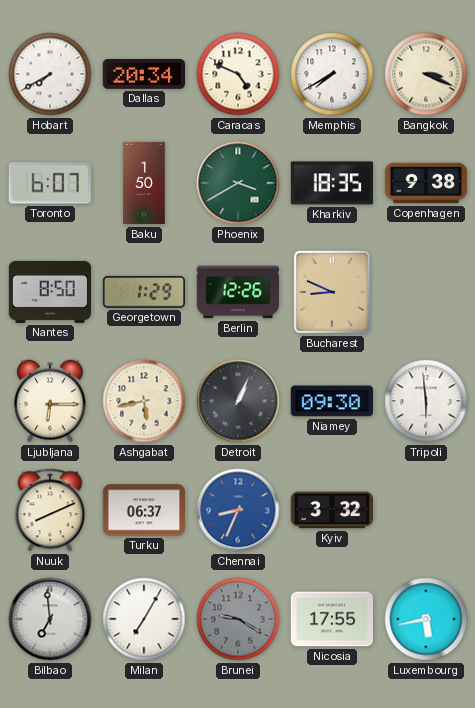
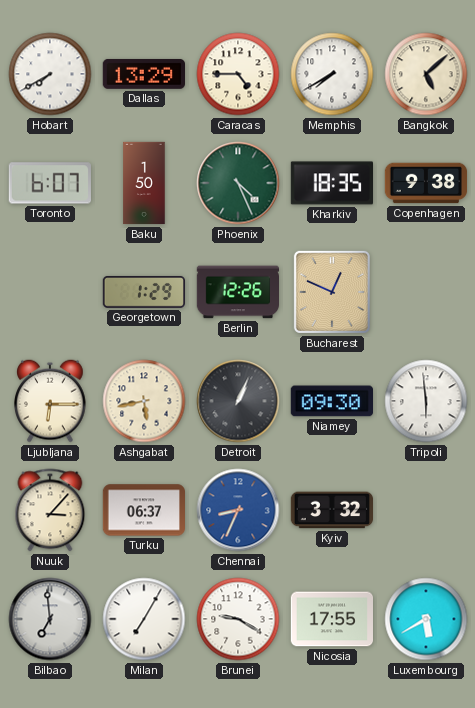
Dallas: 20:34 -> 13:29 (143, 74)
Caracas: 4:49 -> 4:45 (238, 74)
Bangkok: 3:19 -> 5:08 (426, 74)
Phoenix: 3:40 -> 4:26 (238, 183)
Nantes: 8:50 -> none (50, 292)
Bucharest: 8:49 -> 12:49 (332, 292)
Nuuk: 8:11 -> 3:07 (50, 510)
Brunei dial: grey -> white (238, 619)
Luxembourg: 5:43 -> 5:40 (426, 619)
